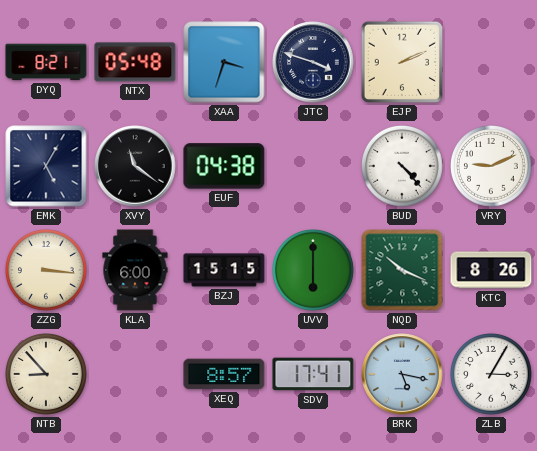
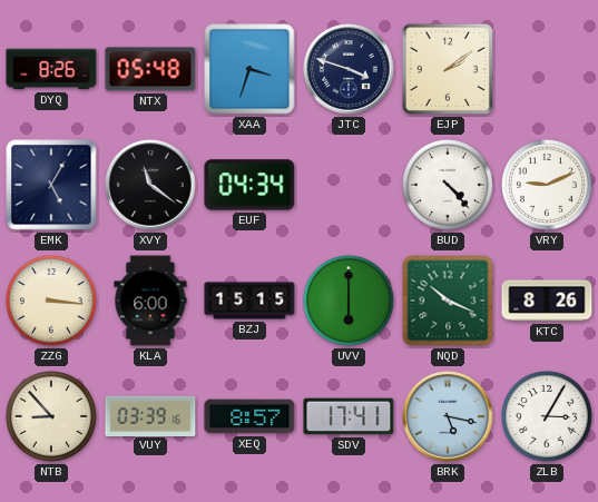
DYQ: 8:21 -> 8:26 (51, 69)
EJP: 2:11 -> 2:09 (448, 69)
EUF: 04:38 -> 04:34 (249, 185)
VUY: none -> 03:39 (150, 415)
